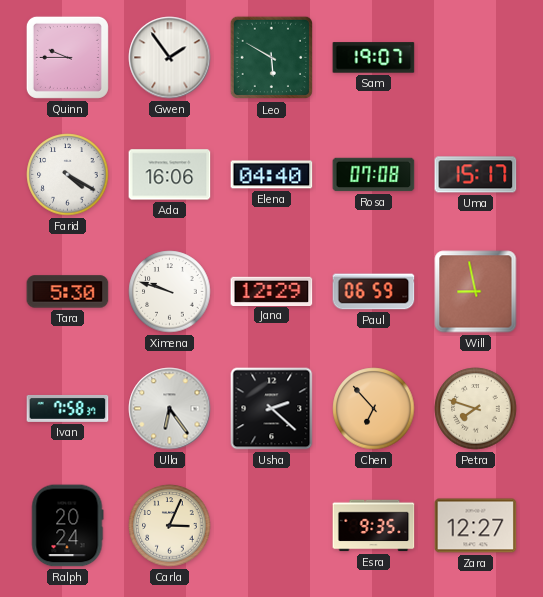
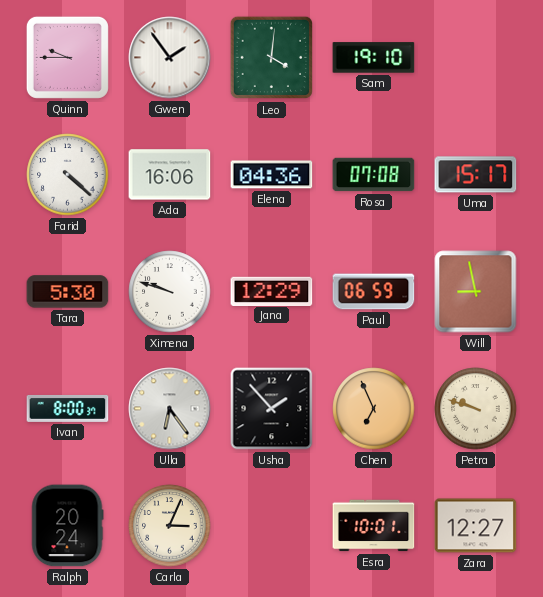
Leo: 5:50 -> 4:01 (272, 58)
Sam: 19:07 -> 19:10 (374, 58)
Farid: 4:20 -> 4:22 (68, 175)
Elena: 04:40 -> 04:36 (272, 175)
Ivan: 7:58 -> 8:00 (68, 409)
Usha: 2:22 -> 1:53 (272, 409)
Chen: 6:53 -> 6:56 (374, 409)
Petra: 7:48 -> 9:48 (476, 409)
Esra: 9:35 -> 10:01 (374, 526)
